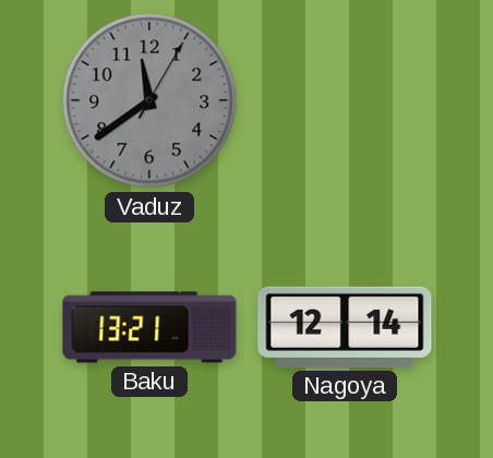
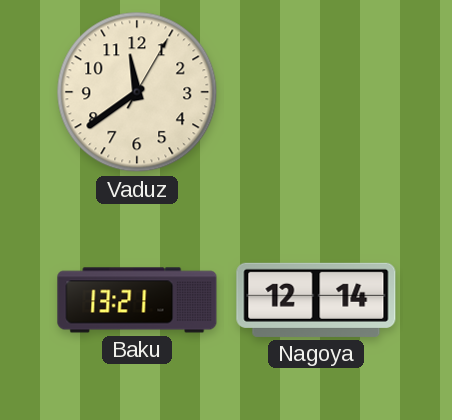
Vaduz dial: grey -> cream (137, 92)
